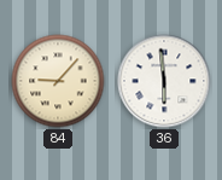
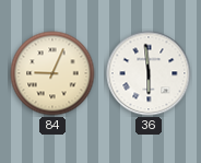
84: 9:07 -> 9:04 (52, 73)
